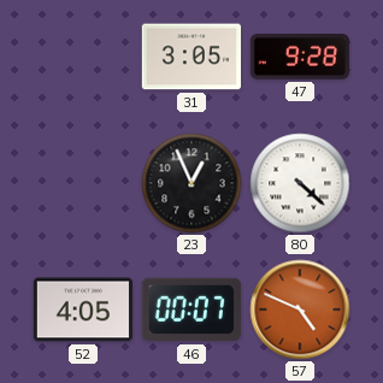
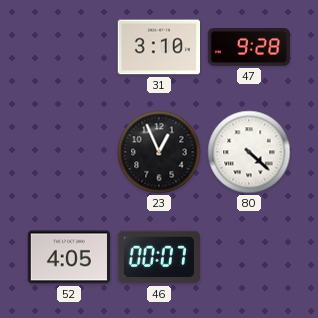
31: 3:05 -> 3:10 (158, 47)
57: 4:49 -> none (300, 310)
